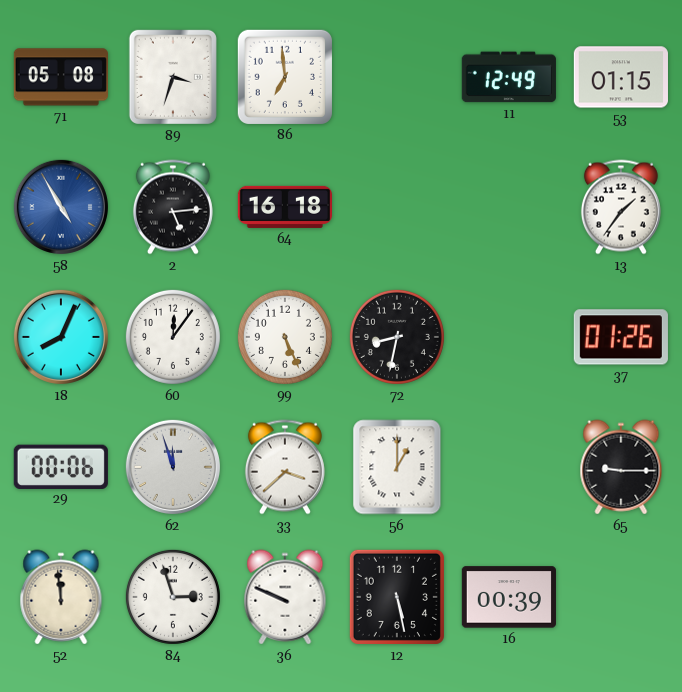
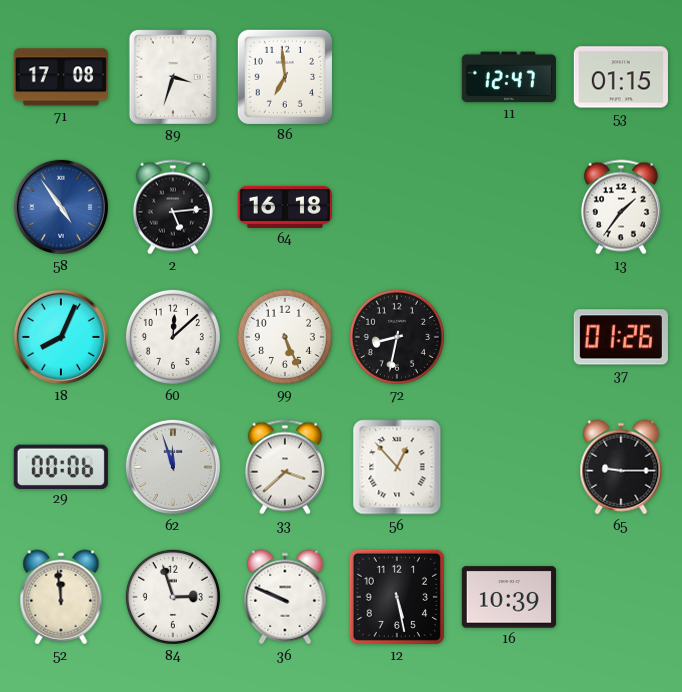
71: 05:08 -> 17:08 (61, 77)
11: 12:49 -> 12:47 (509, 77)
58: 4:55 -> 4:54 (61, 207)
60: 12:06 -> 12:08 (173, 337)
56: 1:00 -> 12:53 (397, 467)
16: 00:39 -> 10:39 (509, 597)
